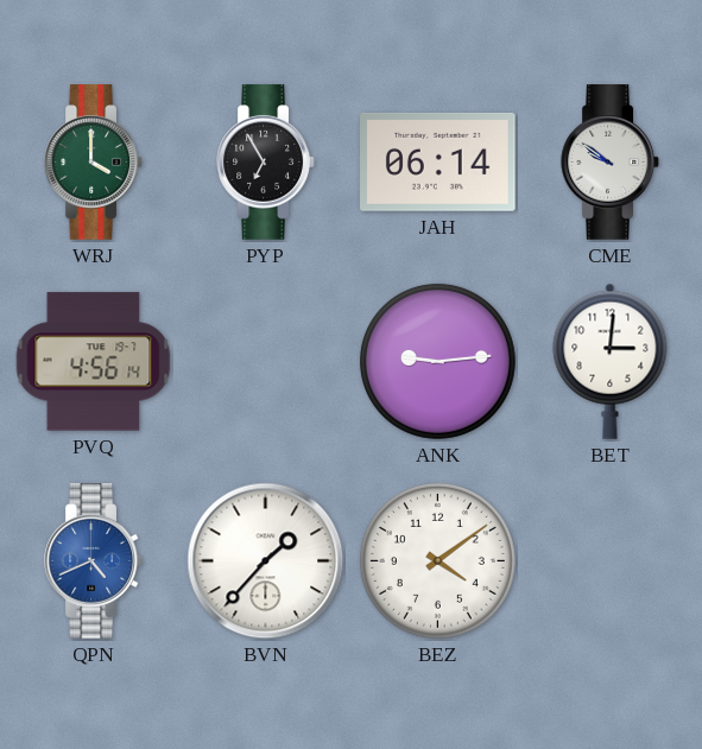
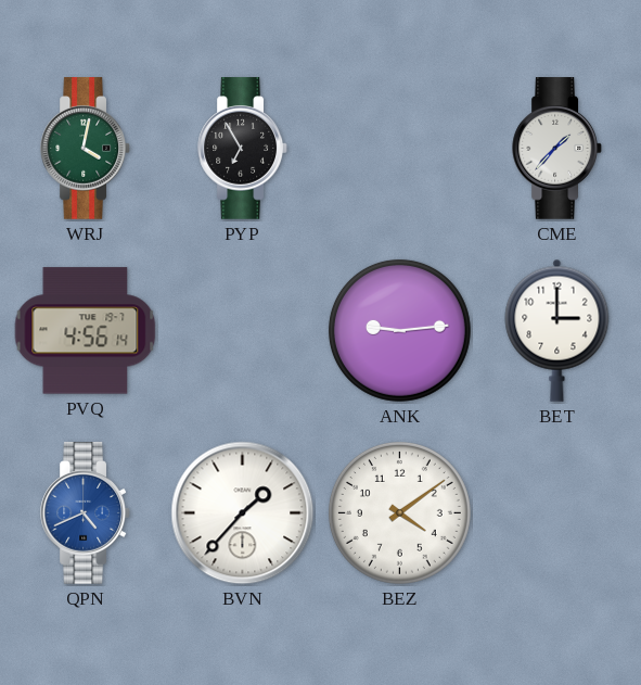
WRJ: 4:00 -> 4:02 (86, 149)
JAH: 06:14 -> none (438, 161)
CME: 9:51 -> 1:37 (557, 149)
BET: 3:01 -> 3:00 (557, 330)
